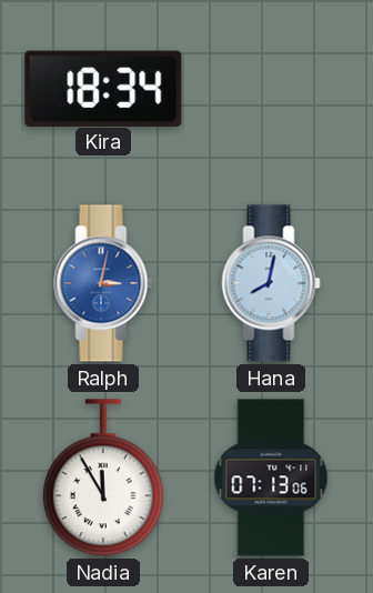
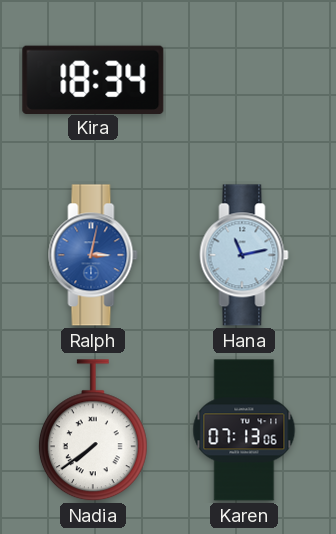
Hana: 8:02 -> 11:13 (244, 255)
Nadia: 11:55 -> 7:39 (93, 431)
